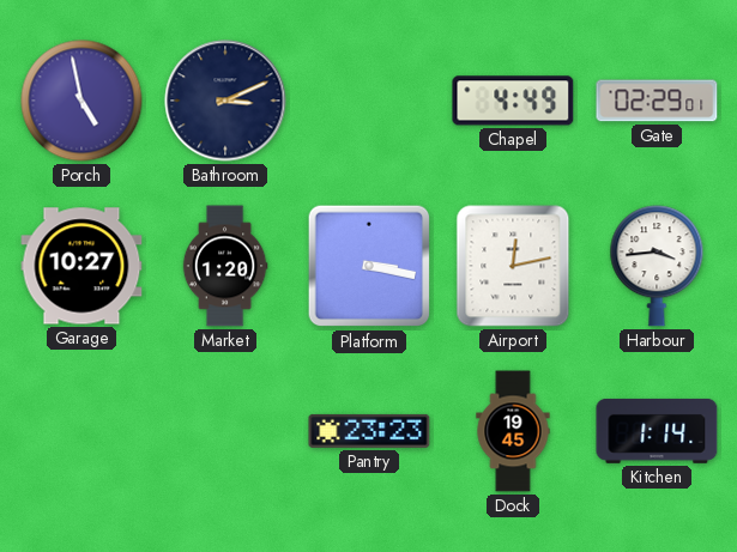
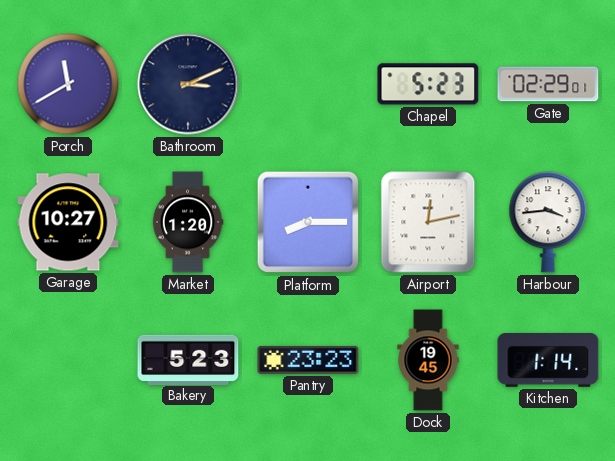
Porch: 4:58 -> 11:40 (68, 84)
Chapel: 4:49 -> 5:23 (428, 84)
Platform: 3:17 -> 8:15 (308, 222)
Bakery: none -> 5:23 (188, 359)
